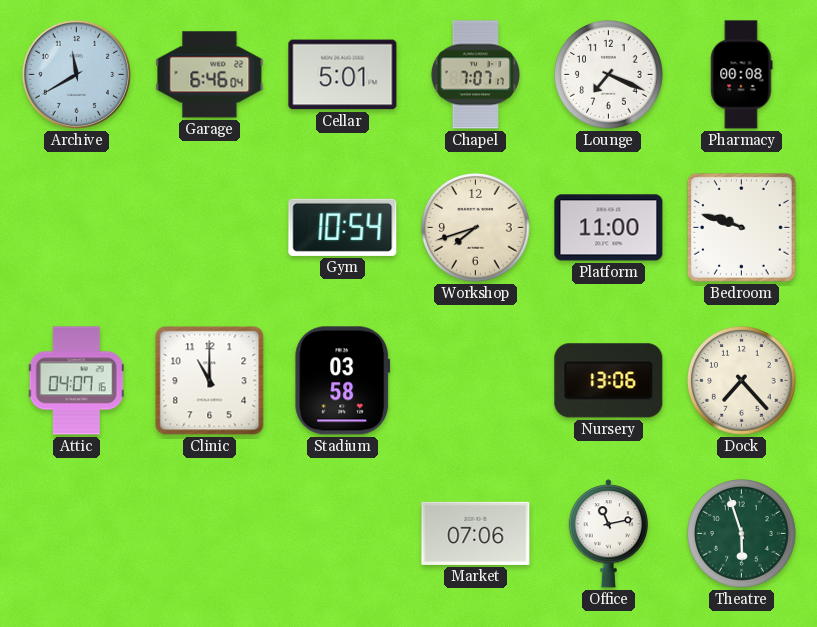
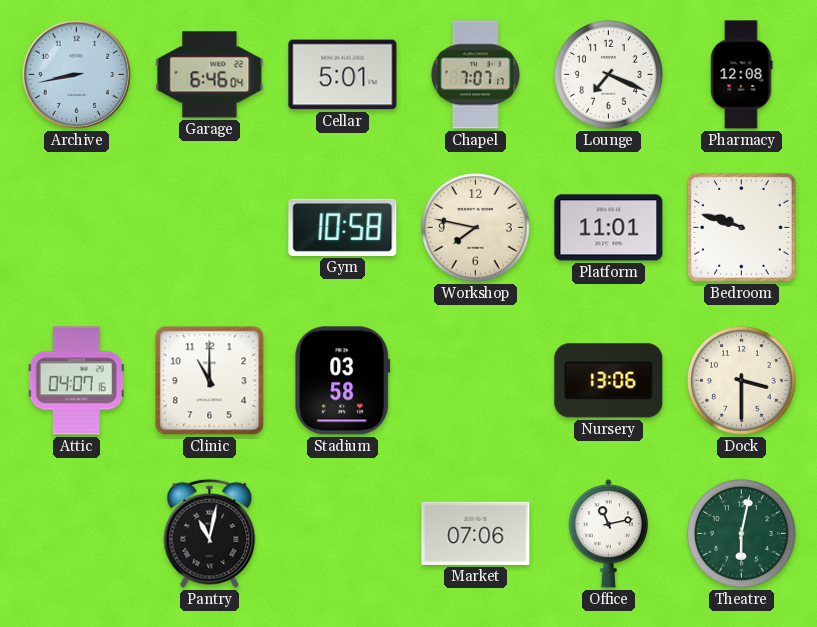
Archive: 11:40 -> 8:43 (76, 74)
Pharmacy: 00:08 -> 12:08 (742, 75)
Gym: 10:54 -> 10:58 (343, 227)
Workshop: 7:42 -> 7:47 (476, 228)
Platform: 11:00 -> 11:01 (609, 228)
Dock: 7:23 -> 3:30 (742, 381)
Pantry: none -> 11:02 (210, 533)
Theatre: 5:57 -> 6:02 (742, 534)
